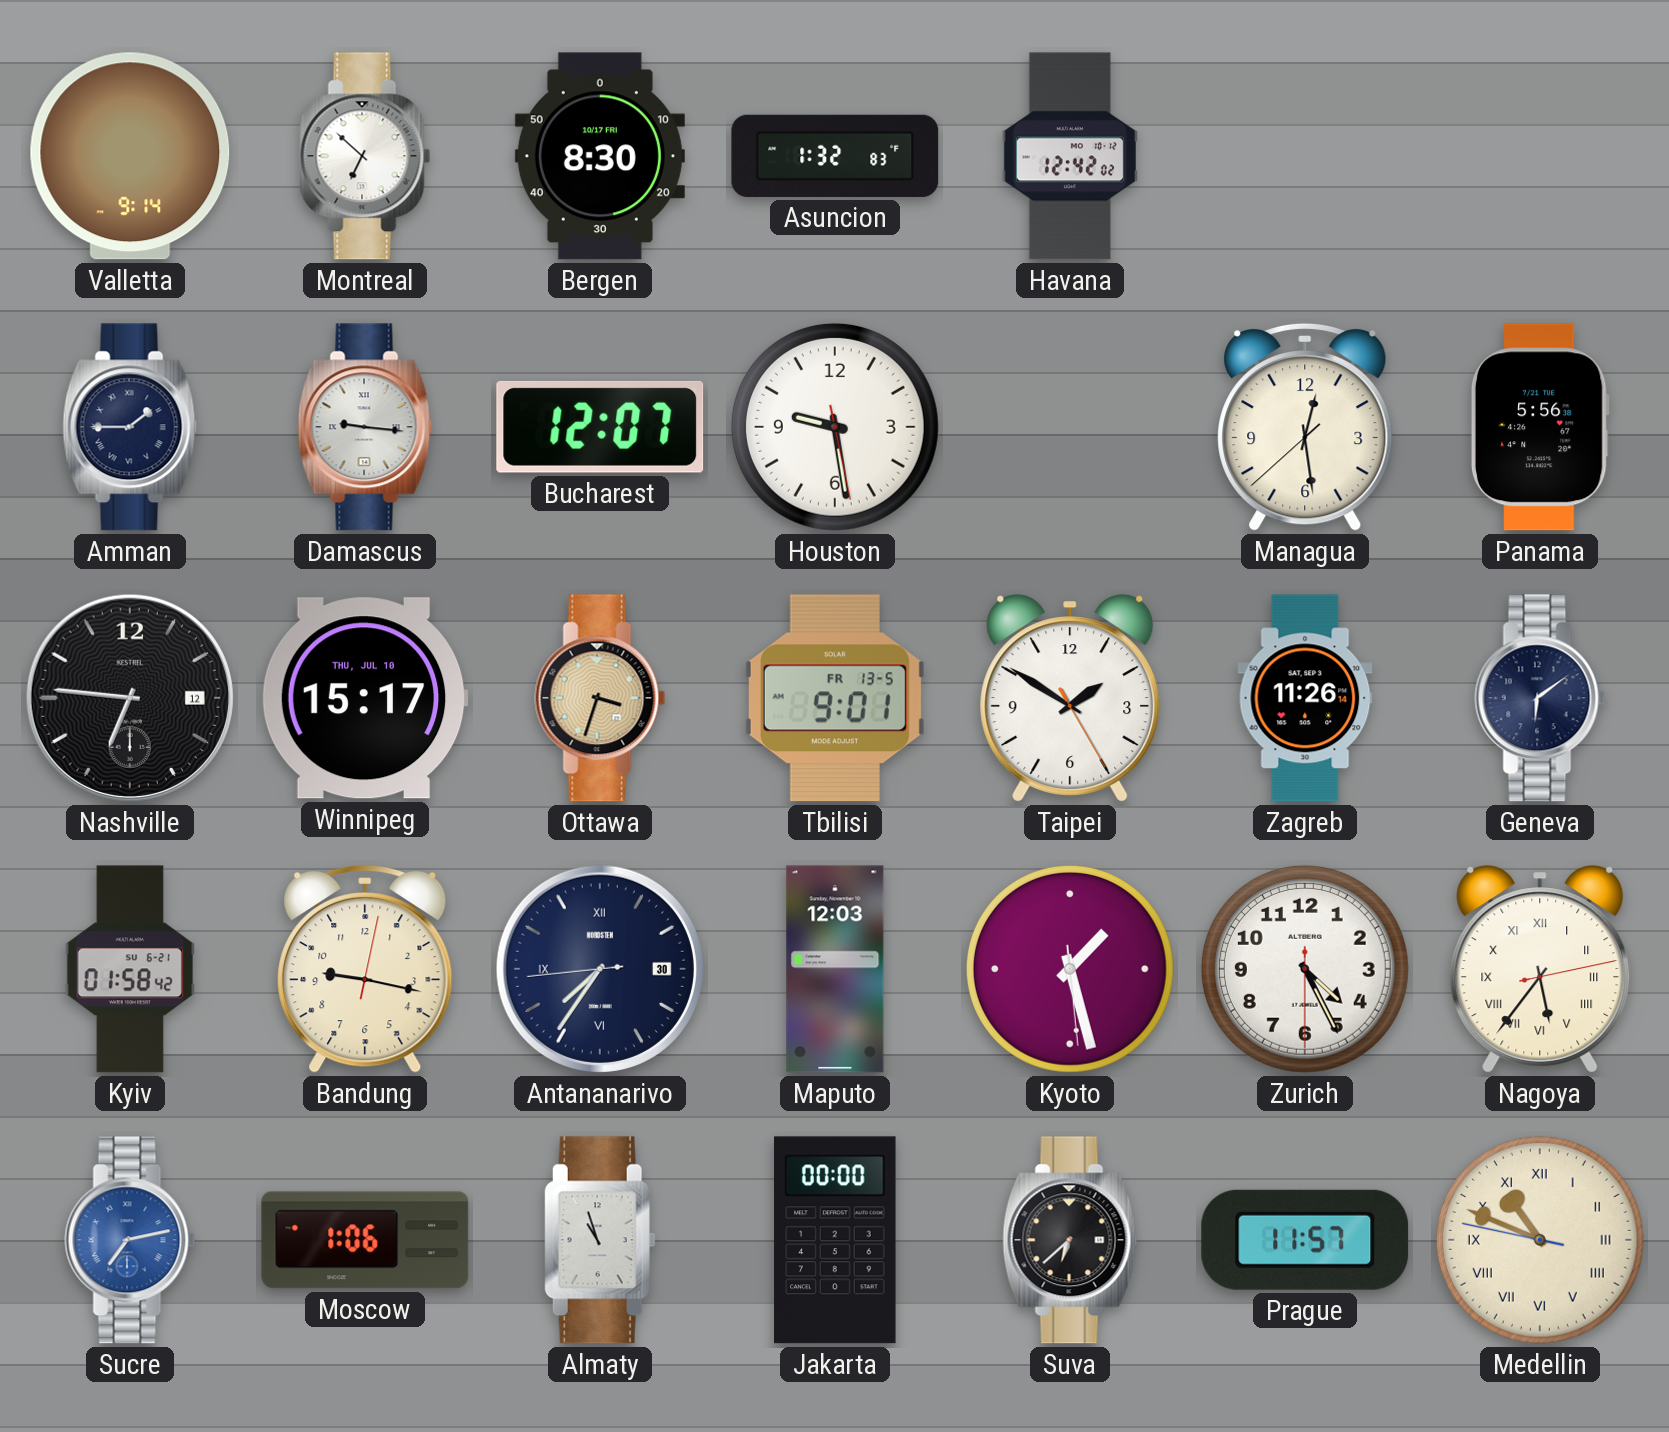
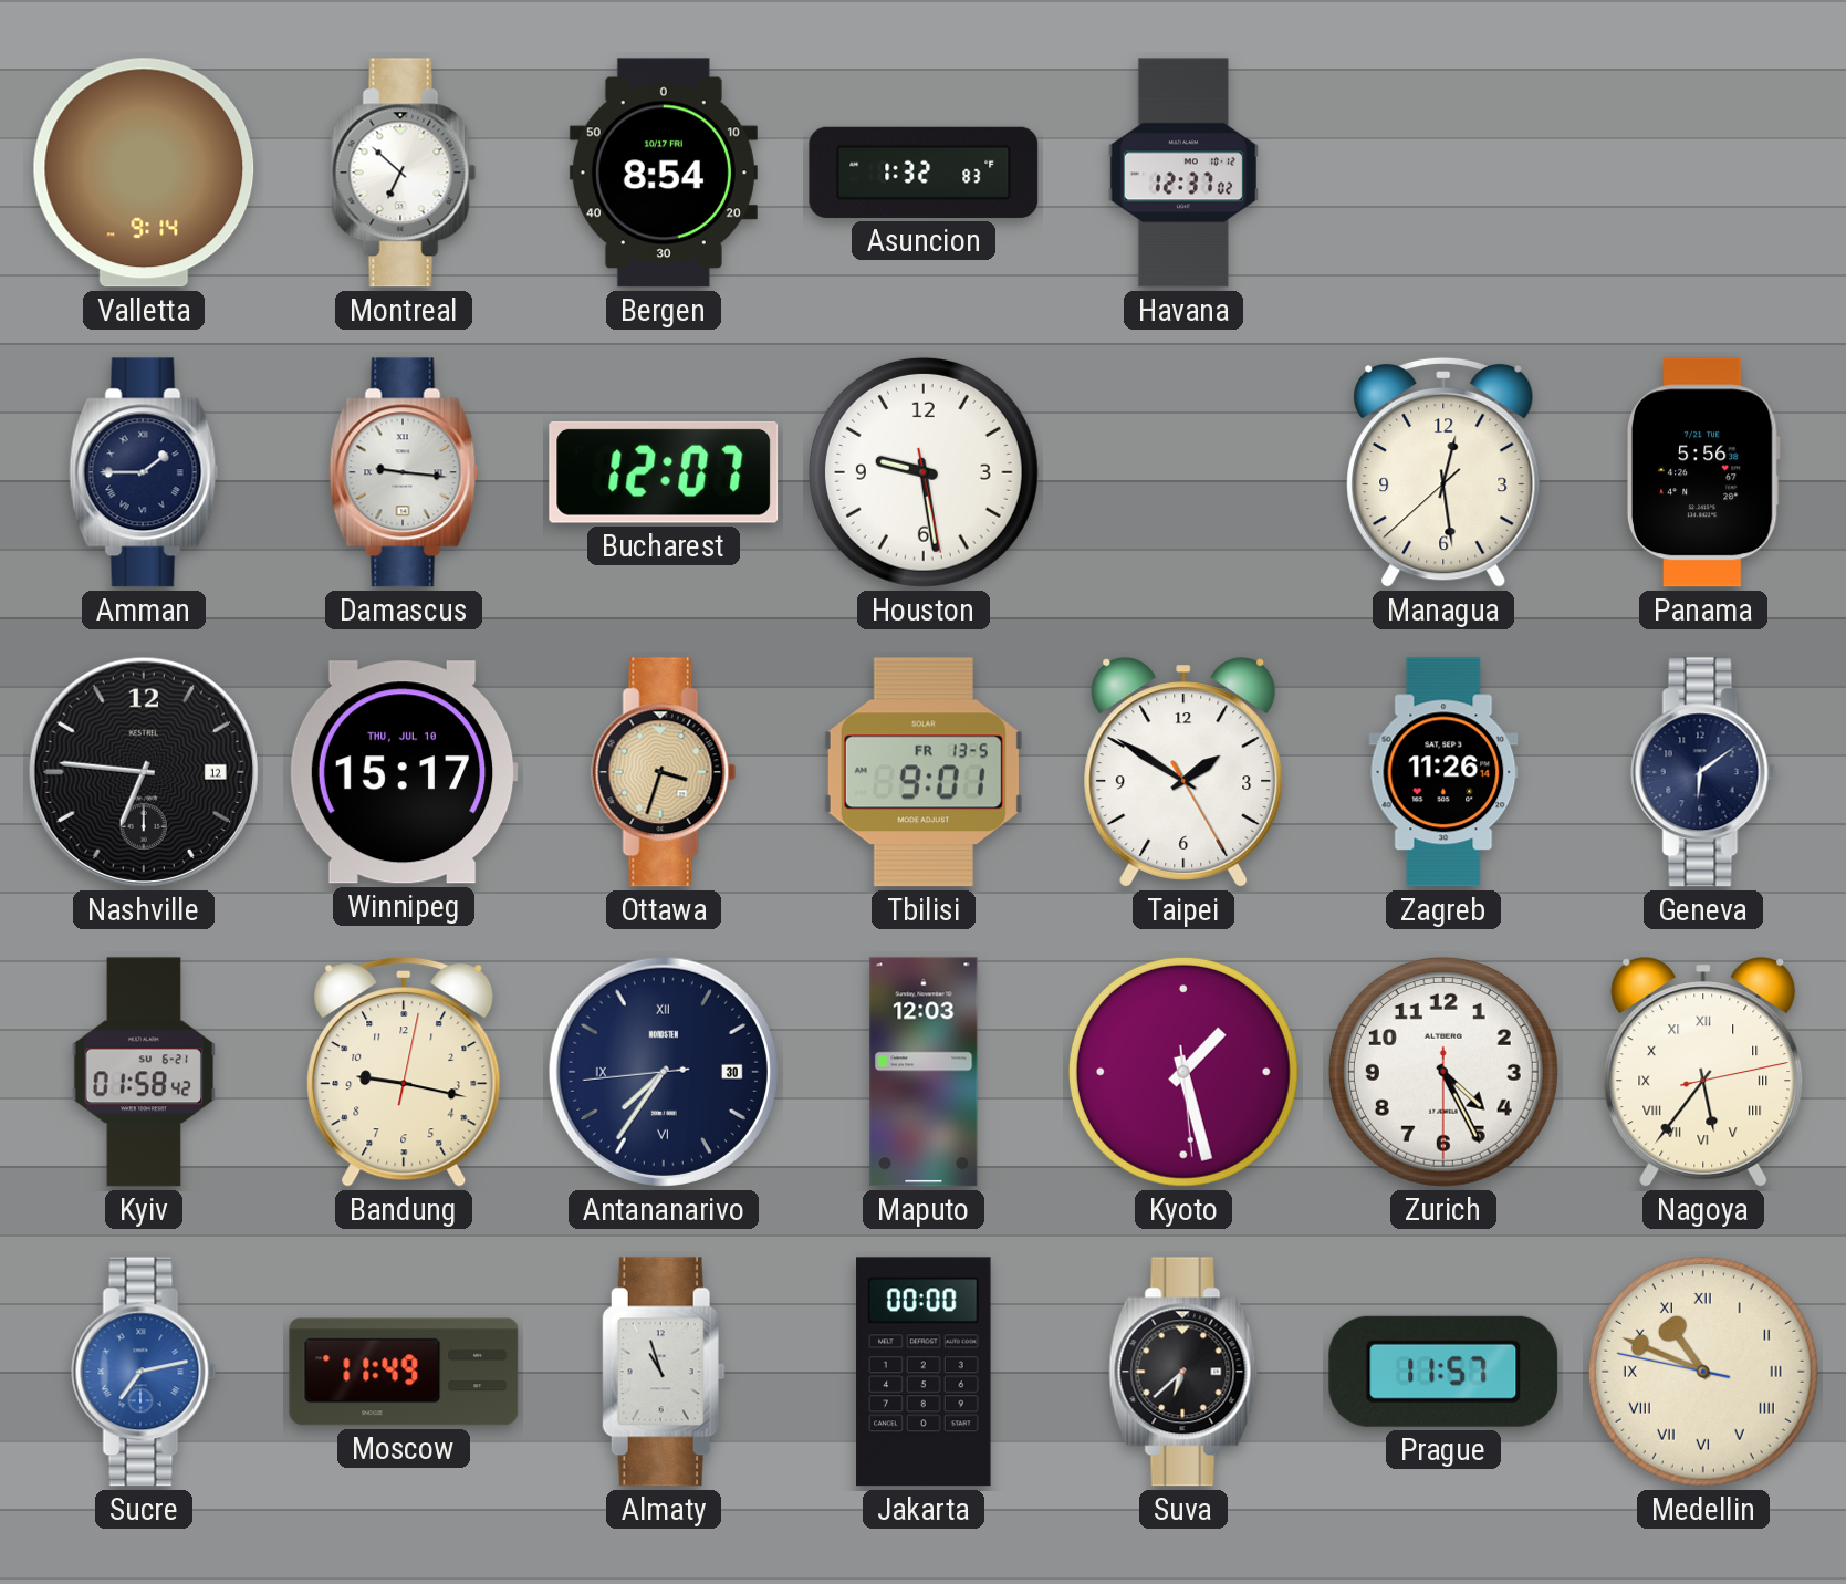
Bergen: 8:30 -> 8:54 (664, 173)
Havana: 12:42 -> 12:37 (1183, 173)
Moscow: 1:06 -> 11:49 (404, 1372)
